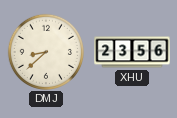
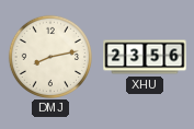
DMJ: 8:38 -> 8:13 (49, 56)
